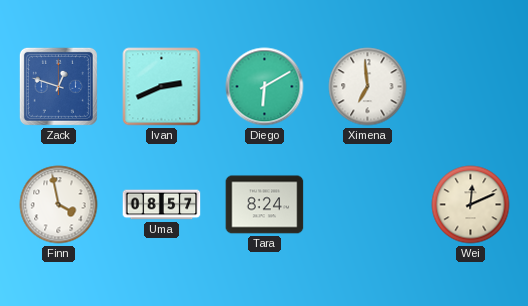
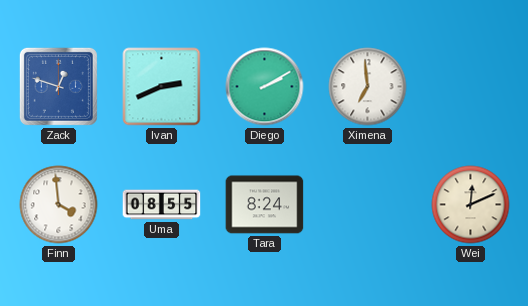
Diego: 6:10 -> 2:10 (265, 87)
Finn: 3:58 -> 3:59 (59, 205)
Uma: 08:57 -> 08:55 (162, 205)
